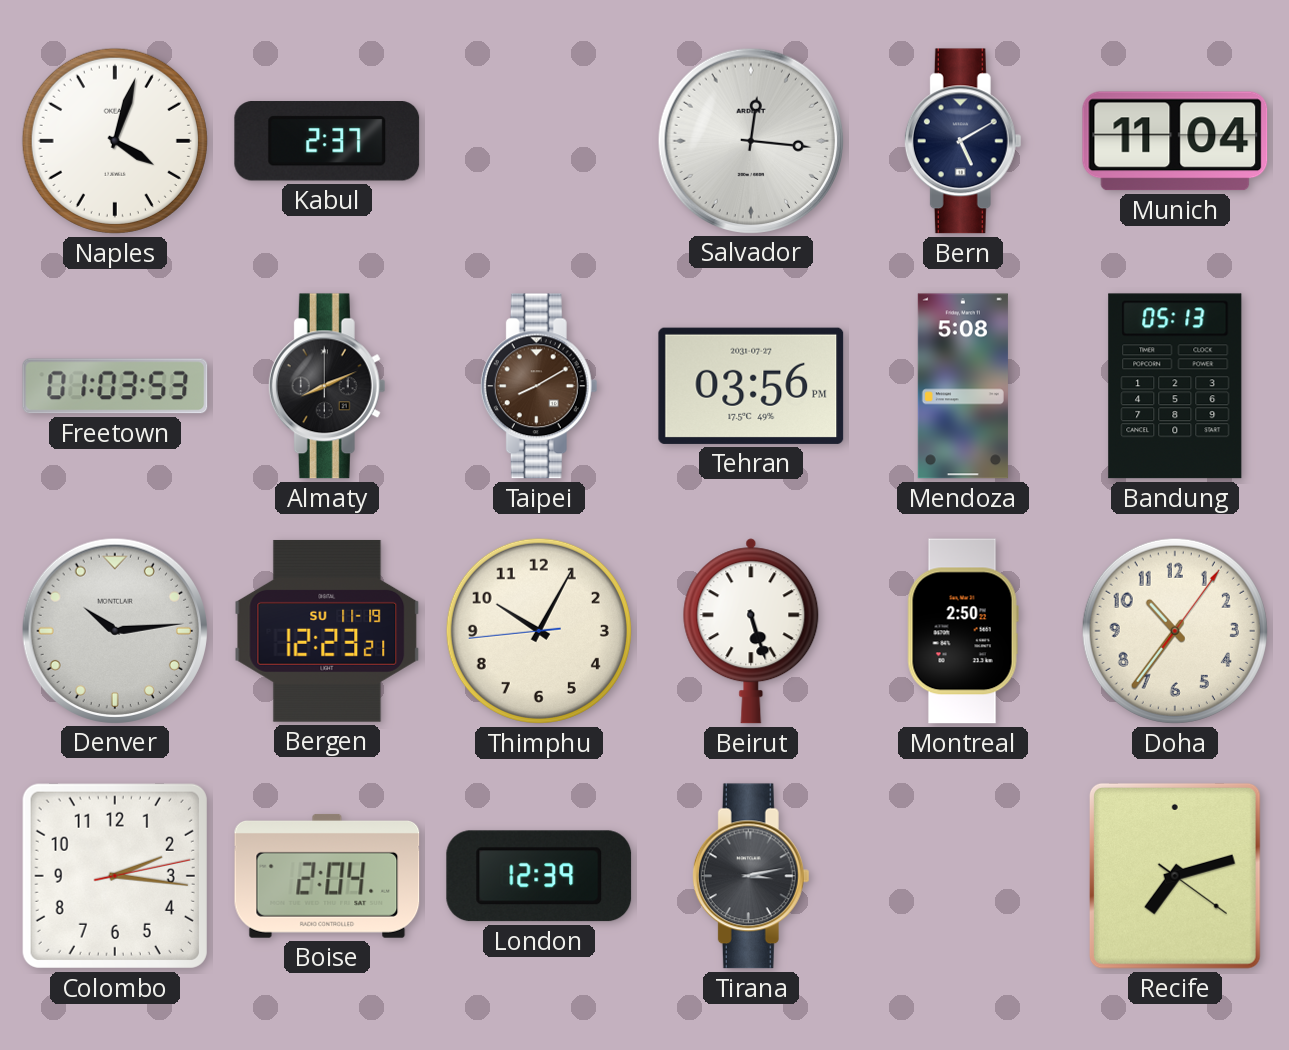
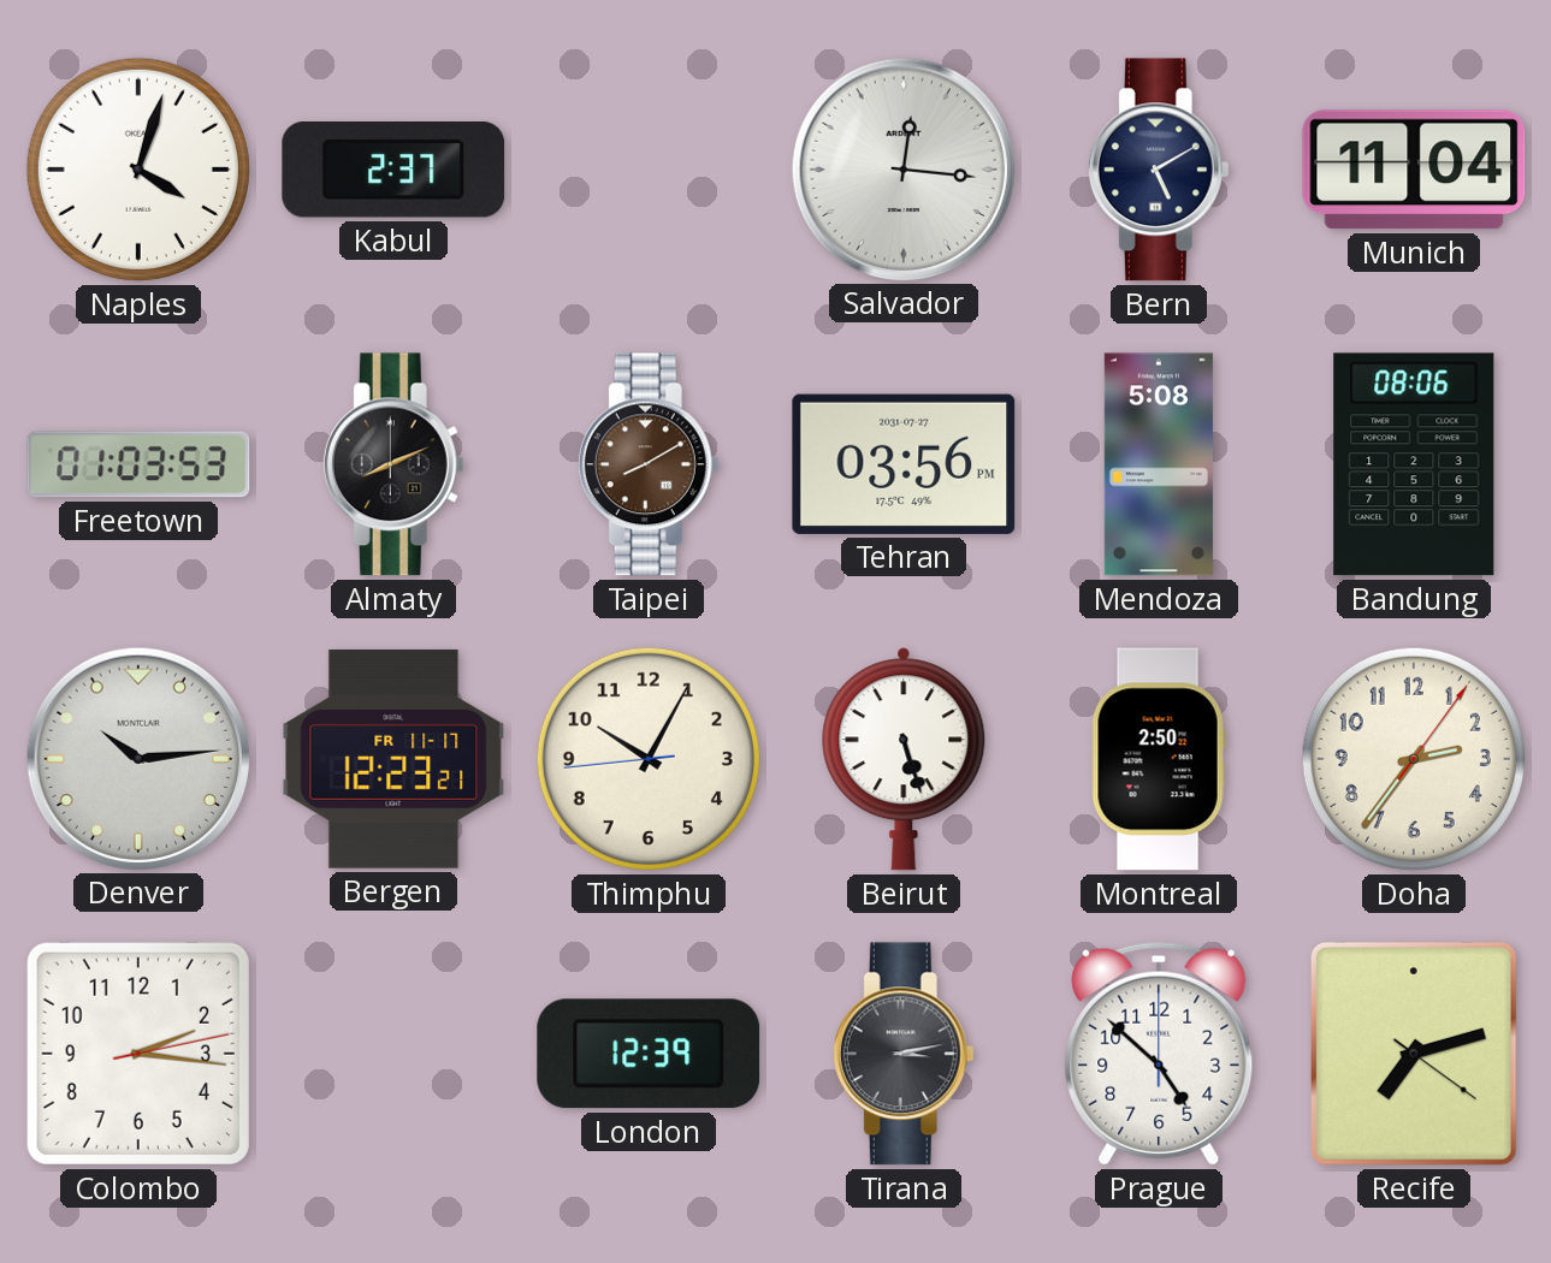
Bandung: 05:13 -> 08:06 (1414, 464)
Bergen date: SU 11-19 -> FR 11-17 (393, 759)
Doha: 10:36 -> 2:36 (1414, 759)
Boise: 2:04 -> none (327, 876)
Prague: none -> 4:52 (1159, 1054)
